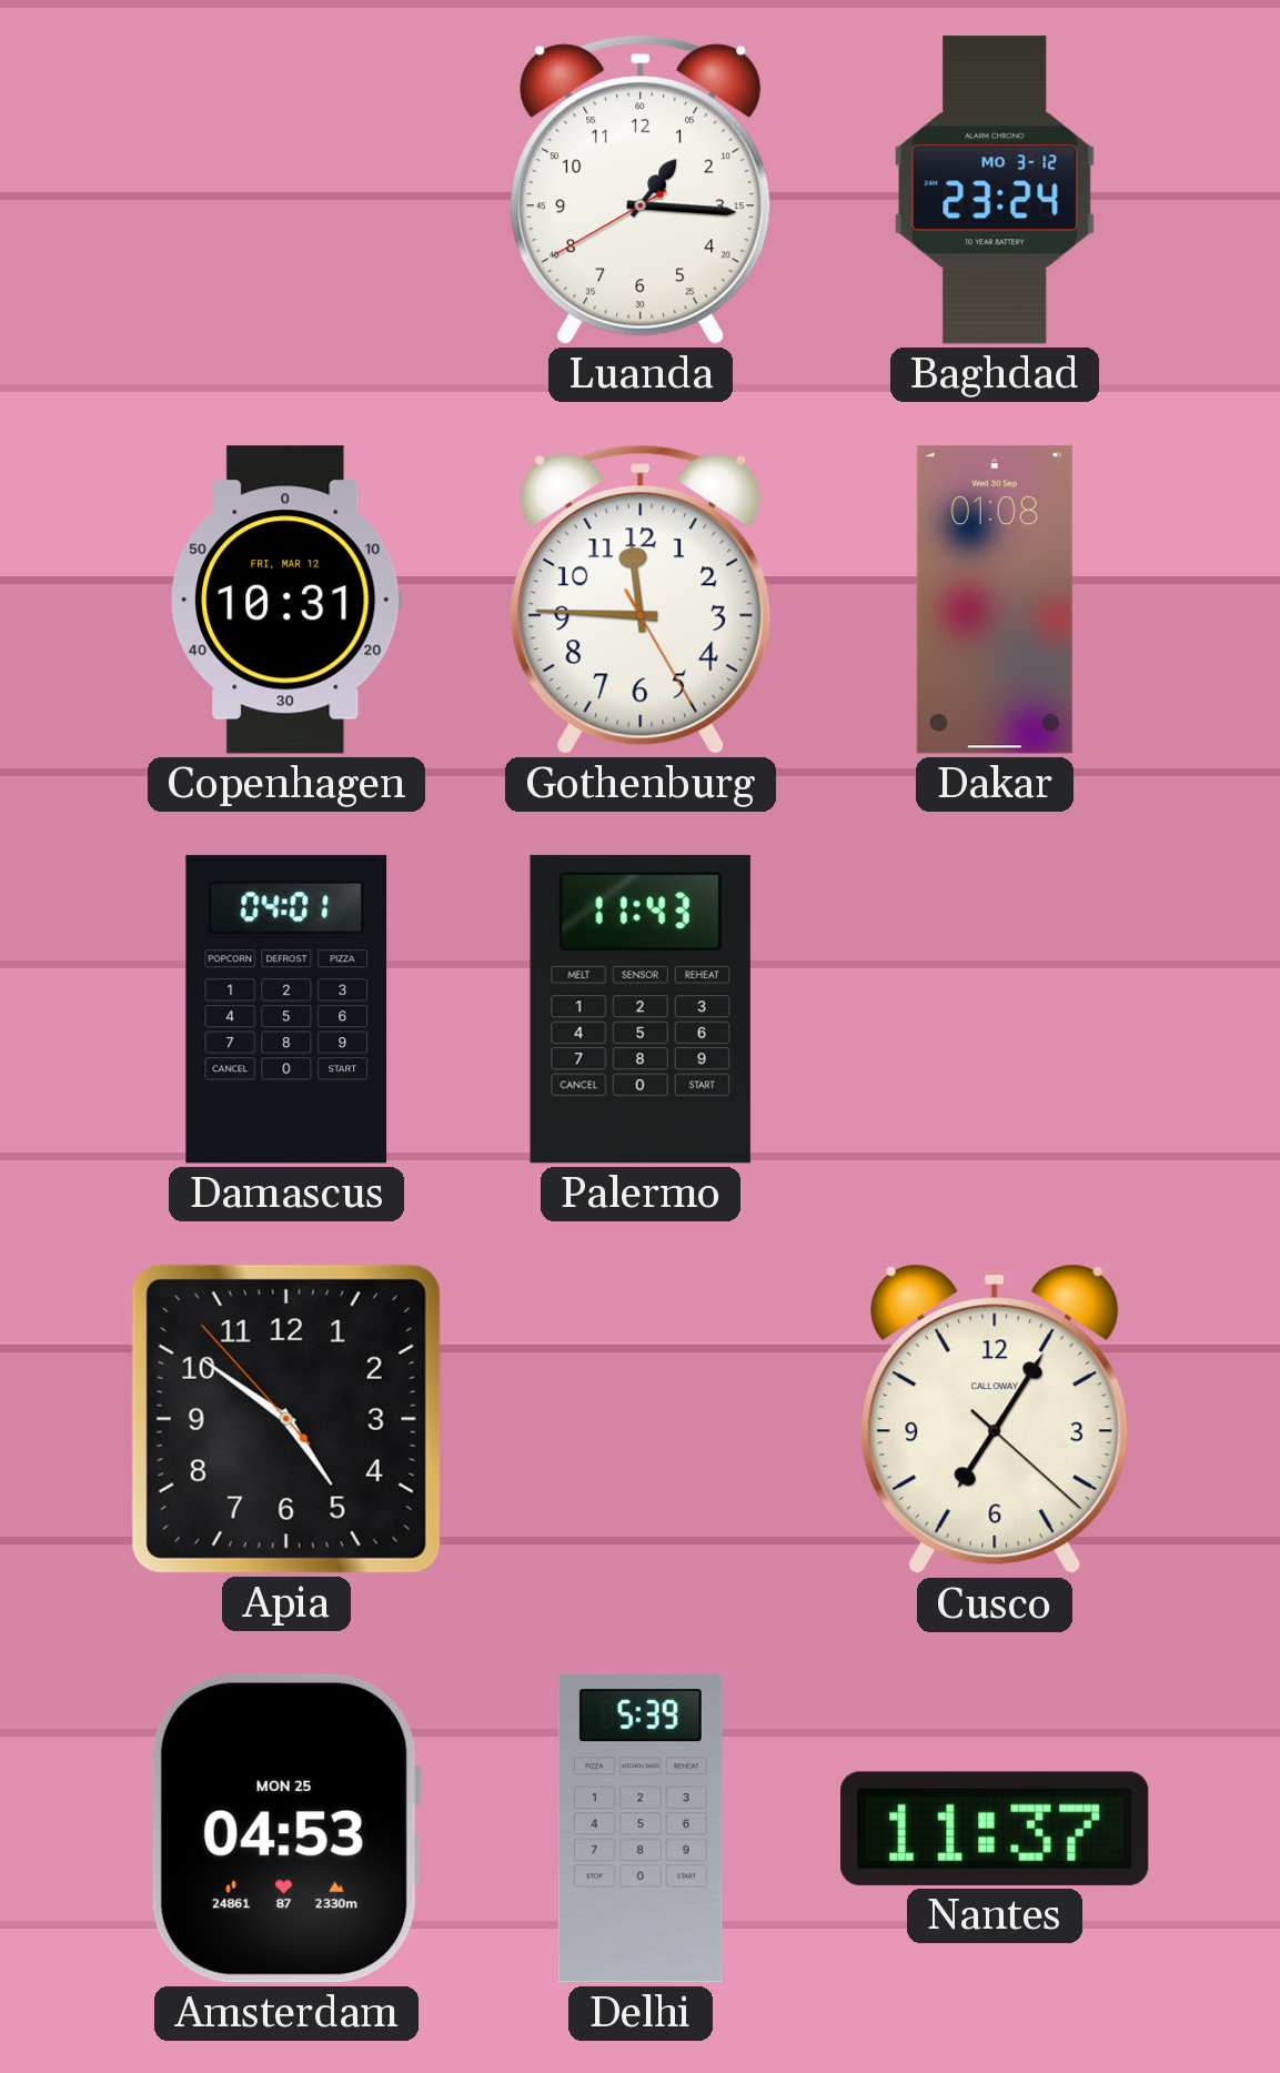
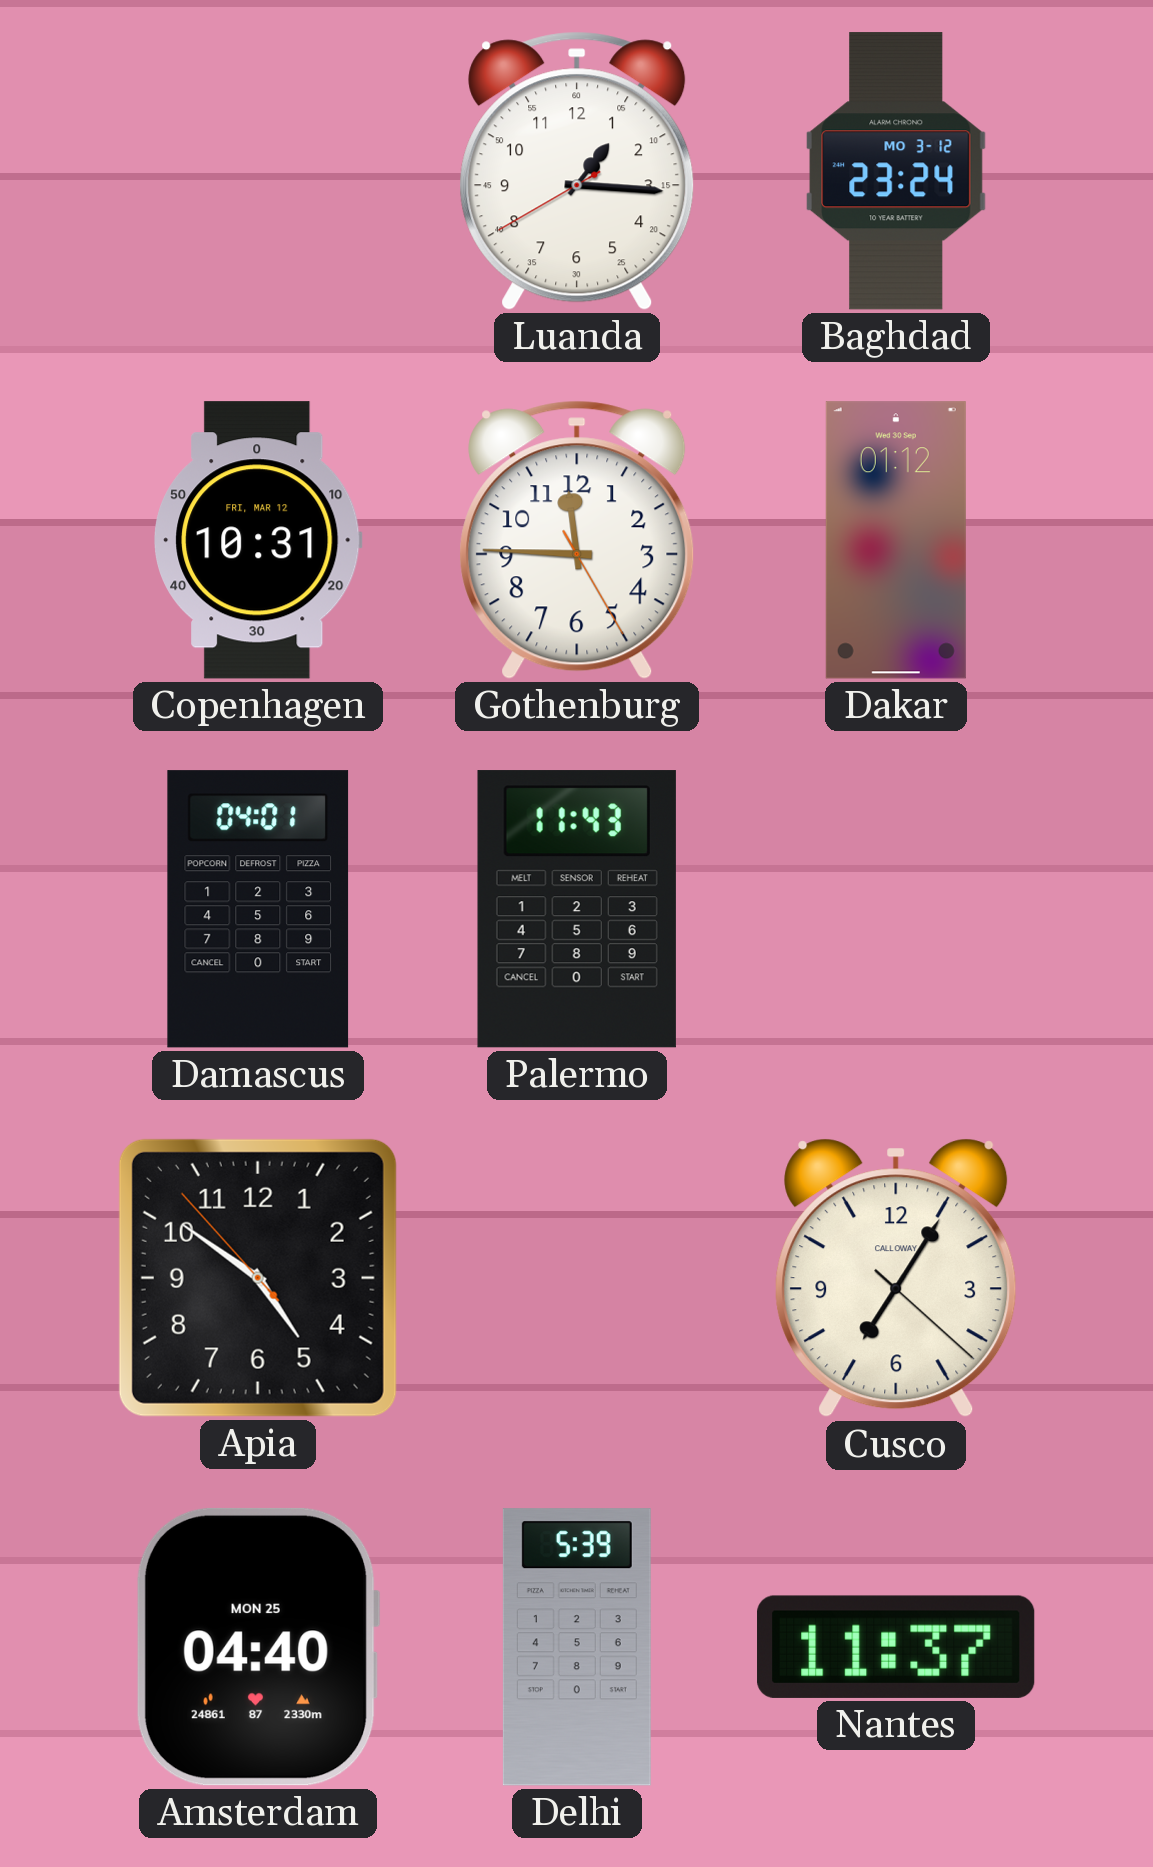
Dakar: 01:08 -> 01:12 (896, 540)
Amsterdam: 04:53 -> 04:40 (258, 1647)
